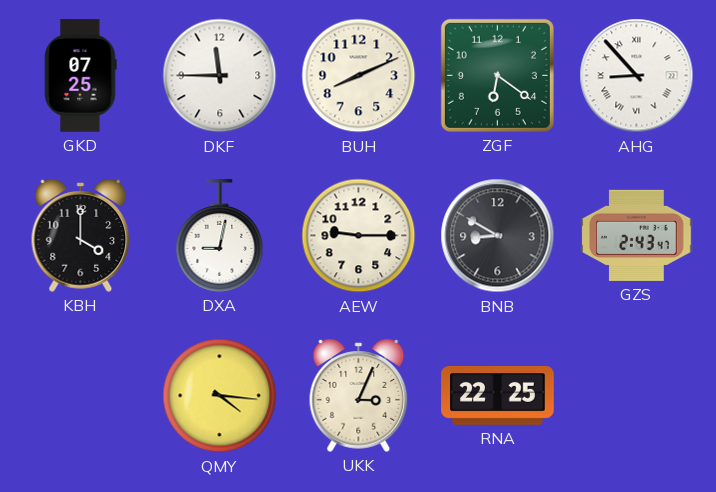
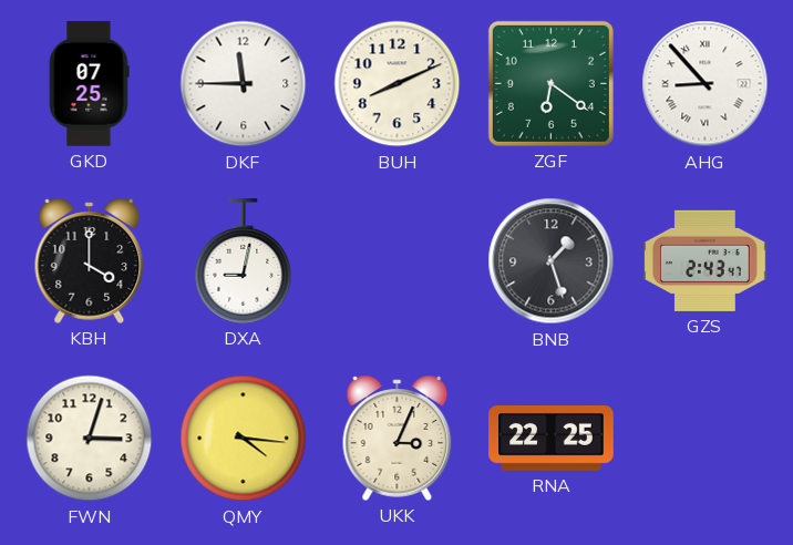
AEW: 9:15 -> none (359, 236)
BNB: 8:50 -> 1:27 (552, 261)
FWN: none -> 3:03 (90, 439)
